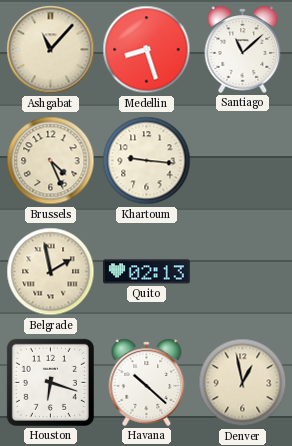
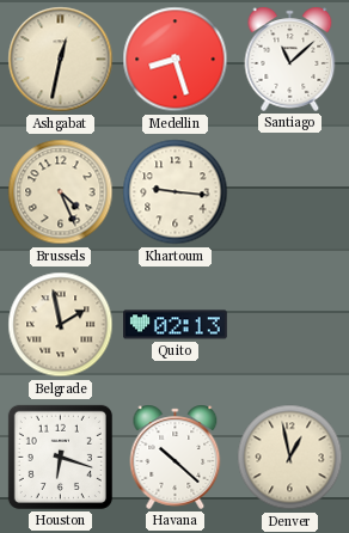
Ashgabat: 11:07 -> 12:32 (61, 60)
